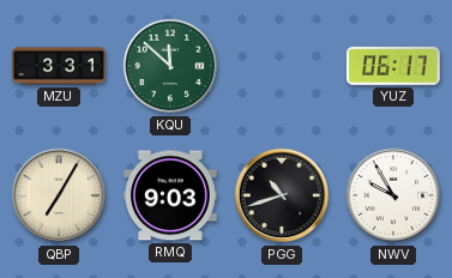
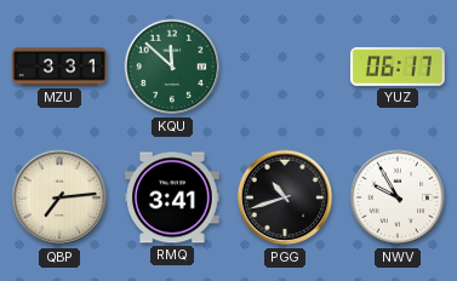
QBP: 7:05 -> 7:14 (59, 197)
RMQ: 9:03 -> 3:41 (172, 197)
